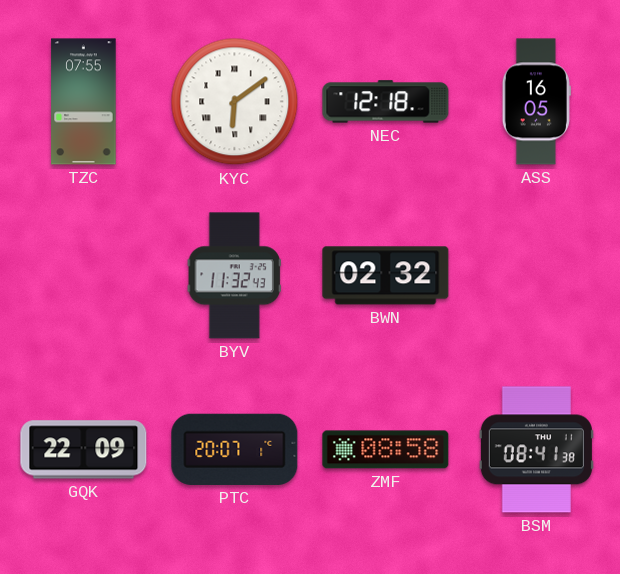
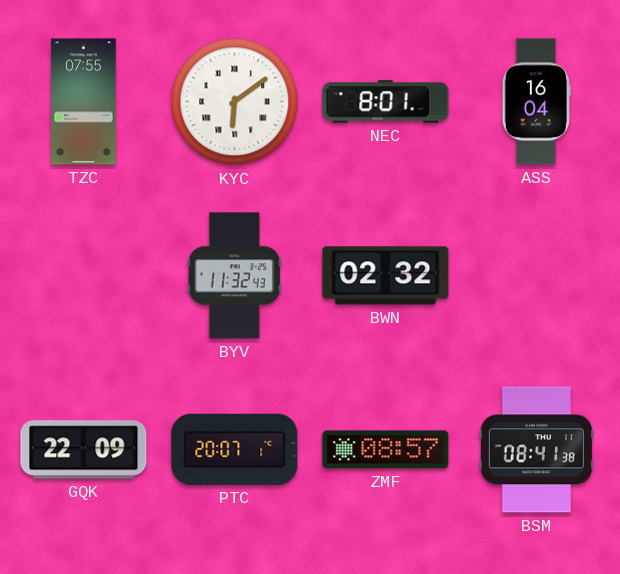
NEC: 12:18 -> 8:01 (386, 102)
ASS: 16:05 -> 16:04 (536, 102)
ZMF: 08:58 -> 08:57 (386, 450)
